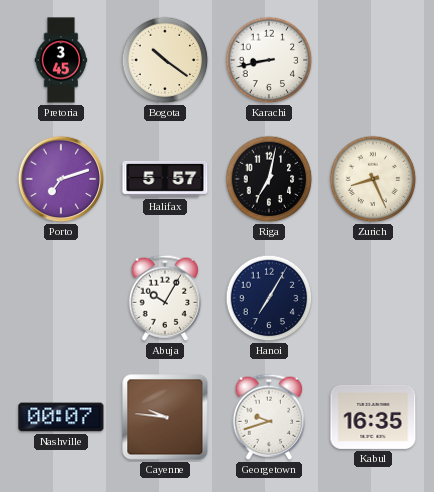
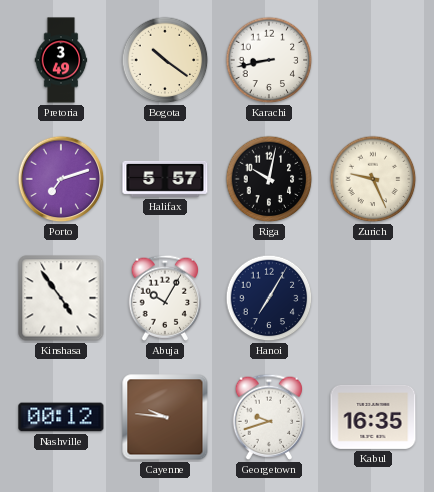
Pretoria: 3:45 -> 3:49 (61, 60)
Riga: 7:02 -> 10:02 (269, 179)
Zurich: 8:26 -> 9:26 (373, 179)
Kinshasa: none -> 4:54 (61, 298)
Nashville: 00:07 -> 00:12 (61, 417)
